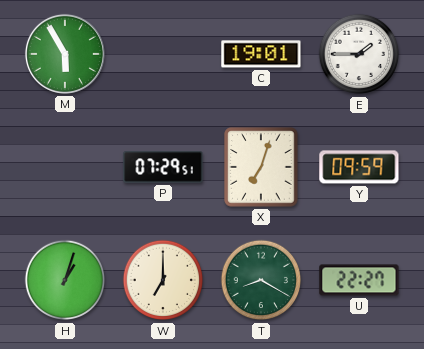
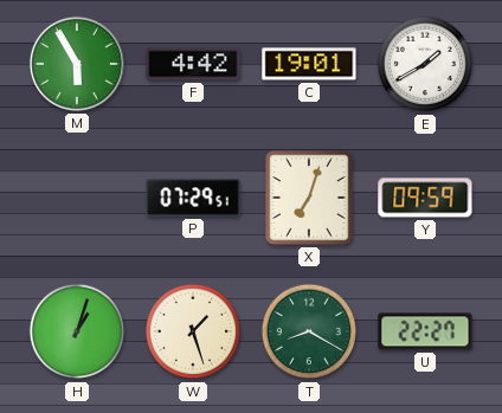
F: none -> 4:42 (193, 64)
E: 1:45 -> 1:40 (425, 64)
W: 7:00 -> 1:27 (193, 331)
